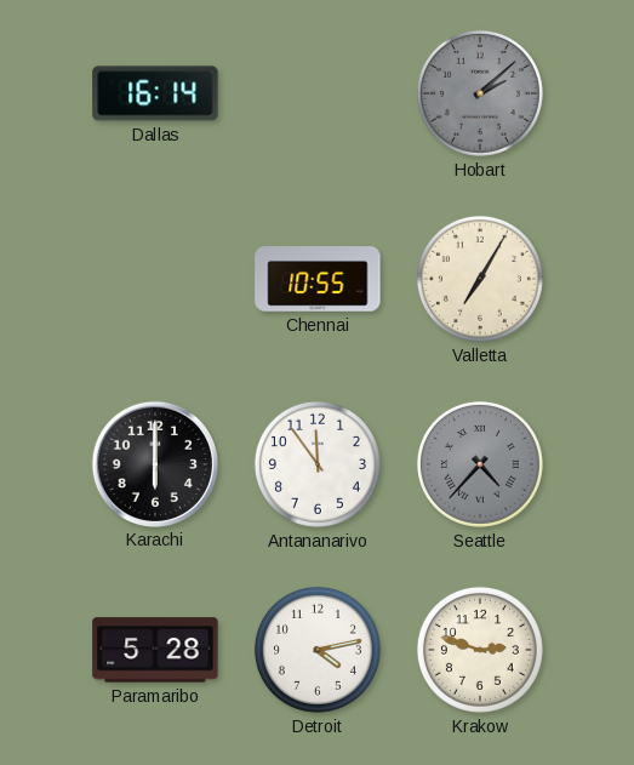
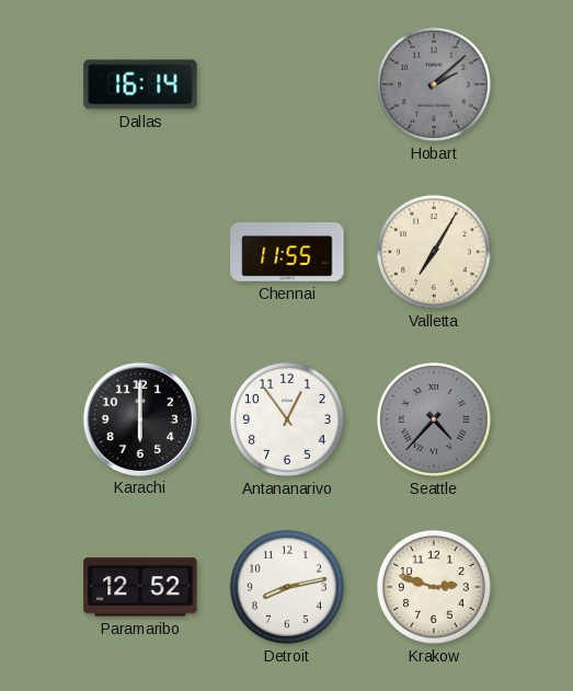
Chennai: 10:55 -> 11:55 (287, 252)
Antananarivo: 11:54 -> 12:54 (287, 419)
Paramaribo: 5:28 -> 12:52 (140, 587)
Detroit: 4:13 -> 8:13 (287, 587)
